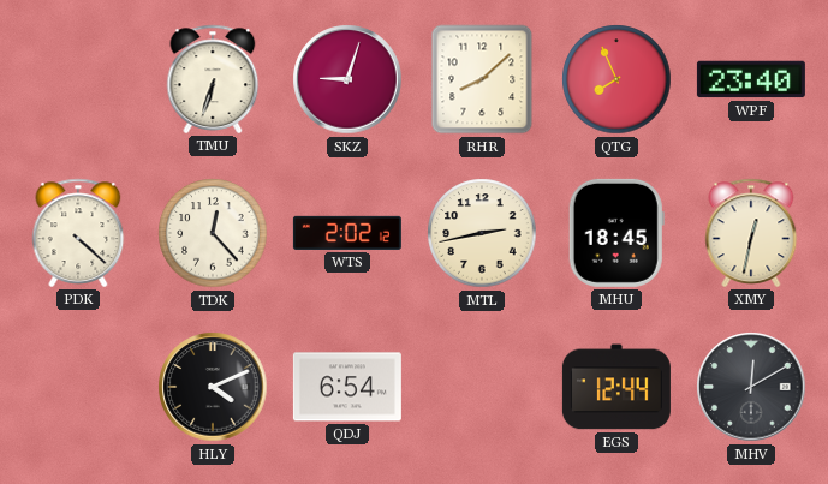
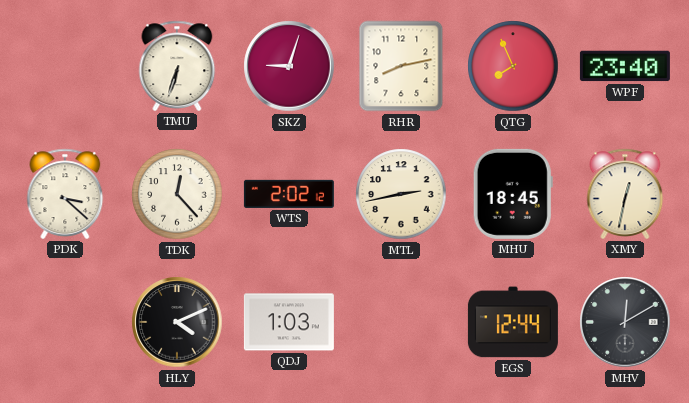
RHR: 8:08 -> 8:13 (401, 66)
PDK: 4:22 -> 3:22 (65, 194)
QDJ: 6:54 -> 1:03 (289, 322)
